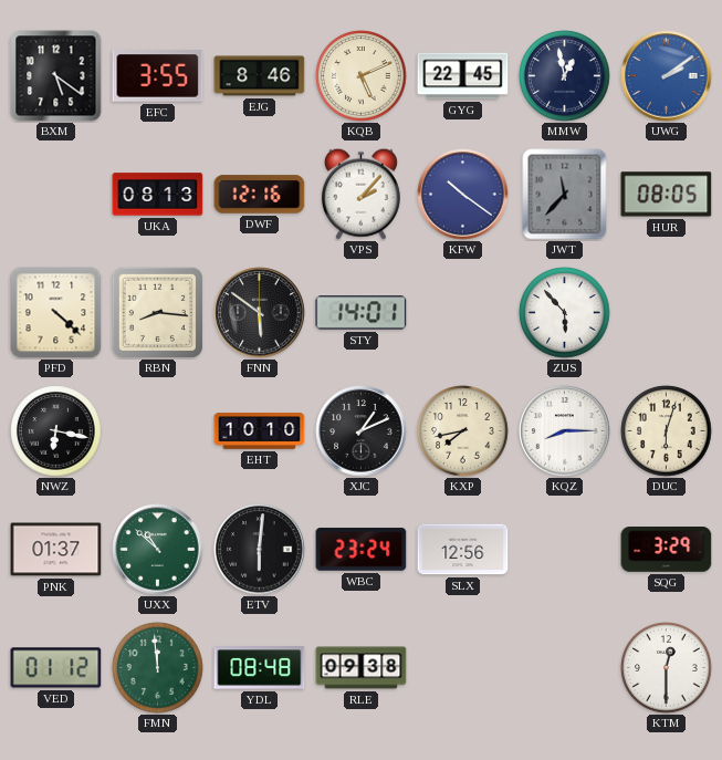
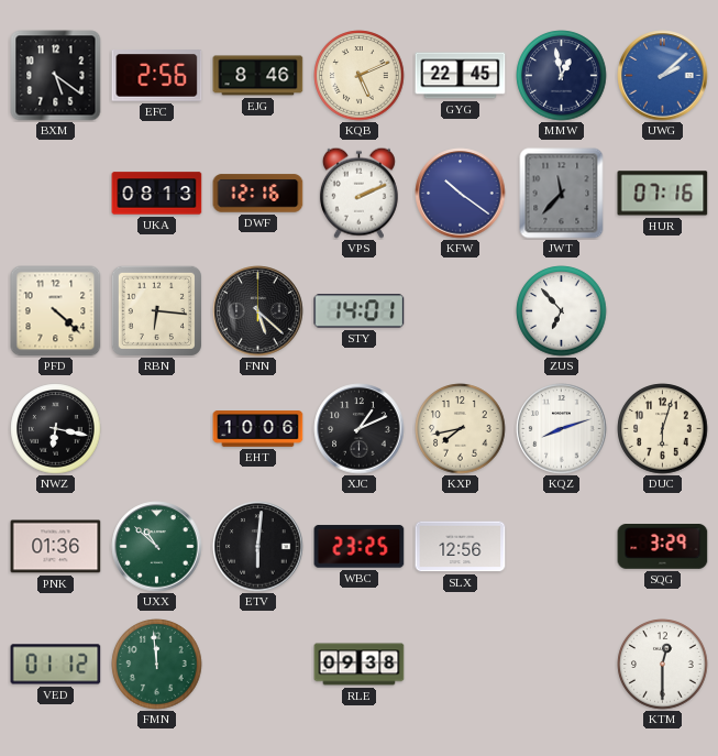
EFC: 3:55 -> 2:56 (157, 76)
UWG: 2:09 -> 2:08 (663, 76)
VPS: 2:07 -> 2:11 (358, 193)
HUR: 08:05 -> 07:16 (663, 194)
RBN: 8:16 -> 6:16 (156, 310)
FNN: 5:51 -> 5:22 (258, 311)
ZUS: 5:53 -> 6:53 (562, 311)
EHT: 10:10 -> 10:06 (258, 429)
KQZ: 8:15 -> 8:12 (562, 429)
PNK: 01:37 -> 01:36 (56, 547)
WBC: 23:24 -> 23:25 (360, 547)
YDL: 08:48 -> none (260, 668)
